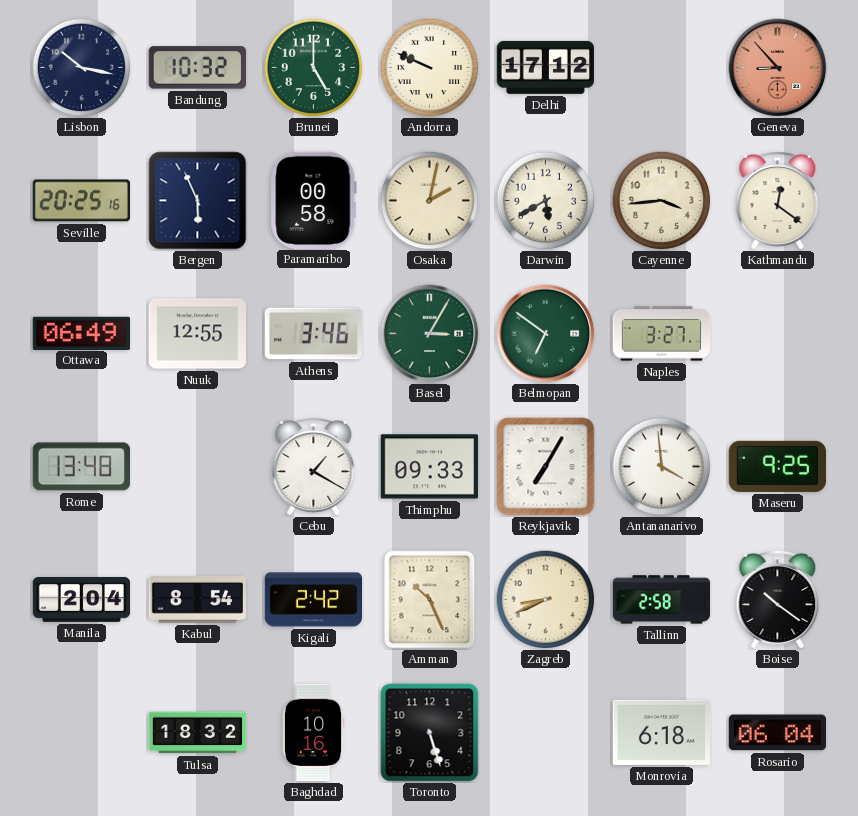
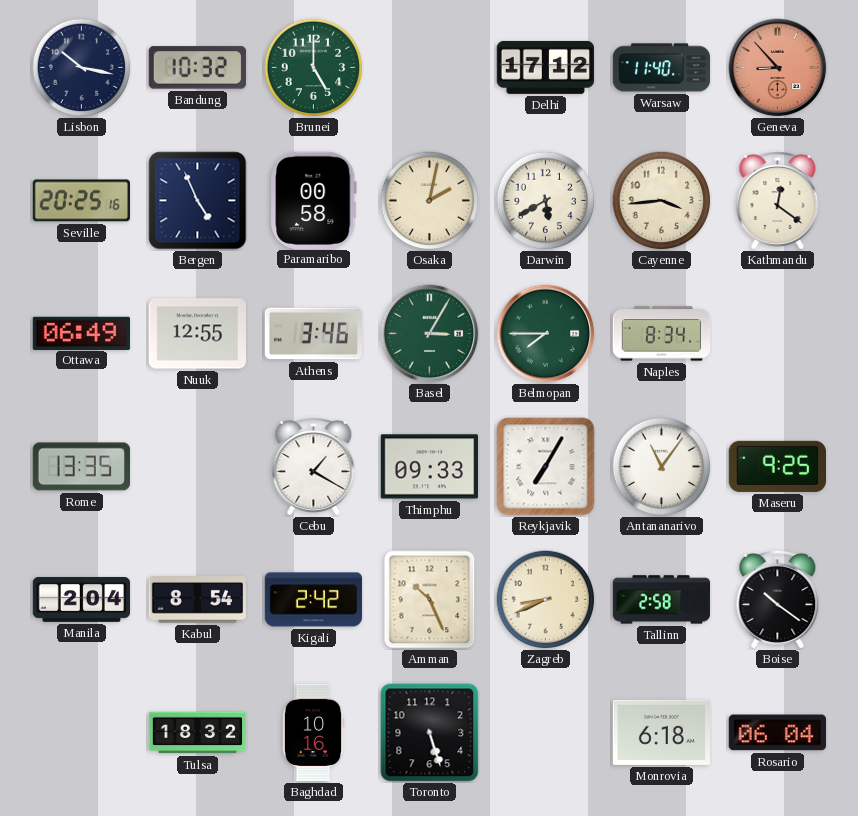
Andorra: 9:49 -> none (430, 68)
Warsaw: none -> 11:40 (662, 68)
Bergen: 5:56 -> 4:56 (198, 201)
Belmopan: 6:51 -> 7:45 (546, 334)
Naples: 3:27 -> 8:34 (662, 334)
Rome: 13:48 -> 13:35 (81, 467)
Antananarivo: 3:59 -> 11:06 (662, 467)
